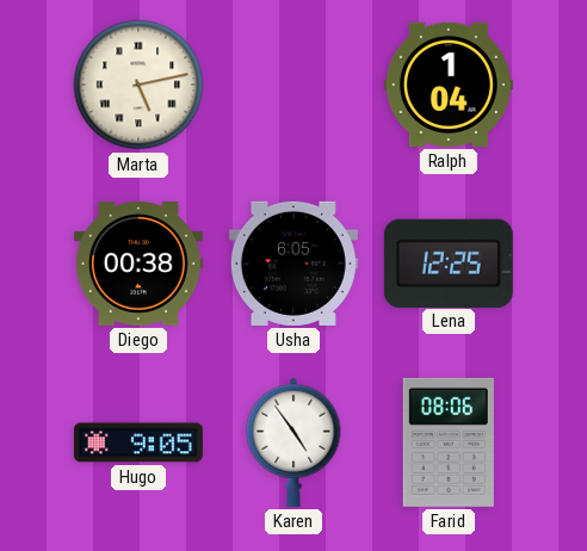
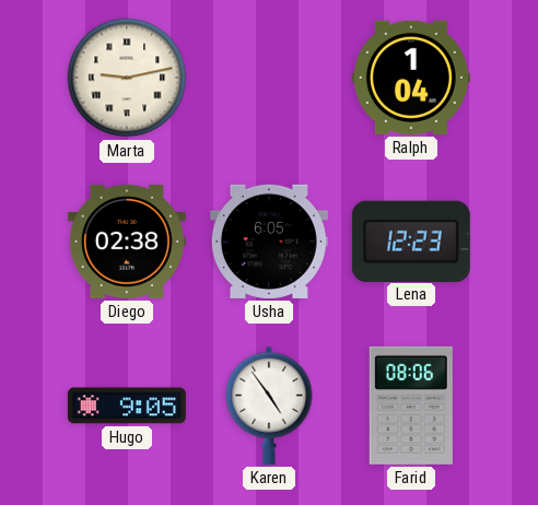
Marta: 5:13 -> 9:13 (127, 78)
Diego: 00:38 -> 02:38 (127, 242)
Lena: 12:25 -> 12:23 (411, 240)
